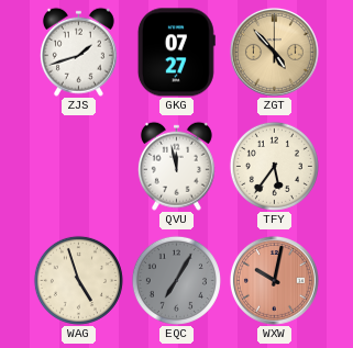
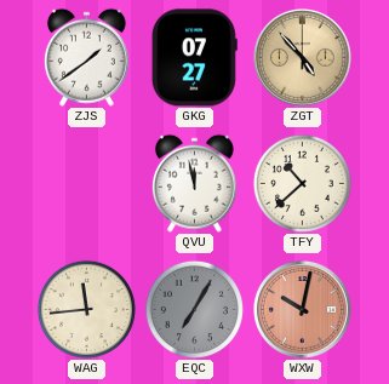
ZJS: 1:42 -> 1:39 (86, 57)
TFY: 5:36 -> 10:38 (302, 183)
WAG: 4:57 -> 11:44 (86, 309)
